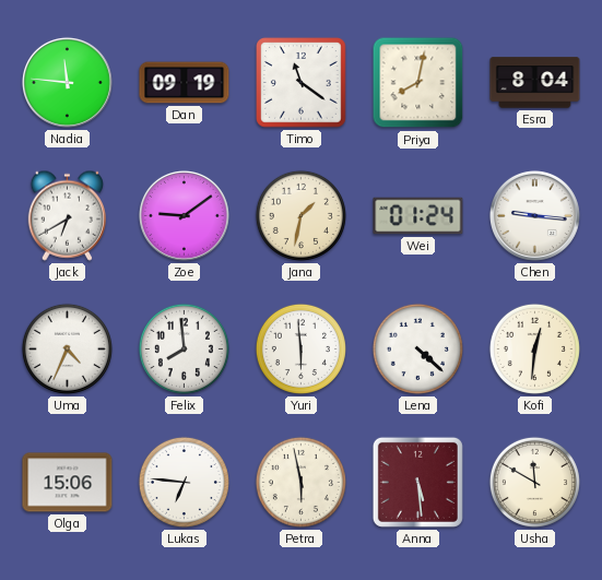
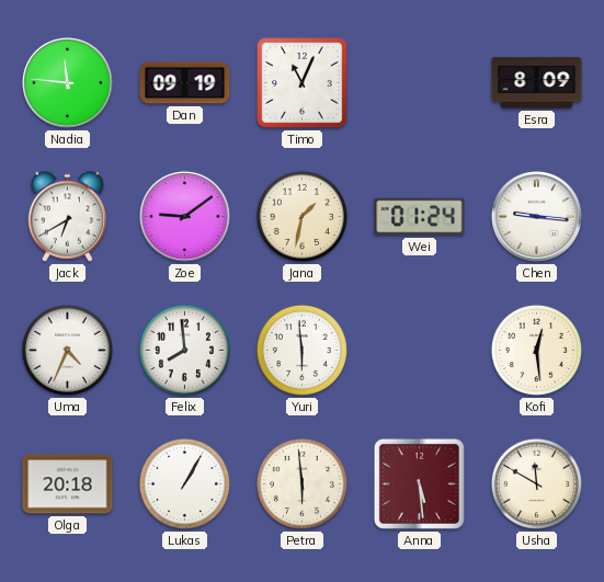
Timo: 11:21 -> 11:04 (303, 83)
Priya: 8:02 -> none (418, 83)
Esra: 8:04 -> 8:09 (537, 83)
Lena: 4:22 -> none (417, 348)
Kofi: 12:31 -> 12:29 (536, 350)
Olga: 15:06 -> 20:18 (68, 484)
Lukas: 6:46 -> 1:05 (184, 483)
Petra: 5:58 -> 5:59 (301, 483)
